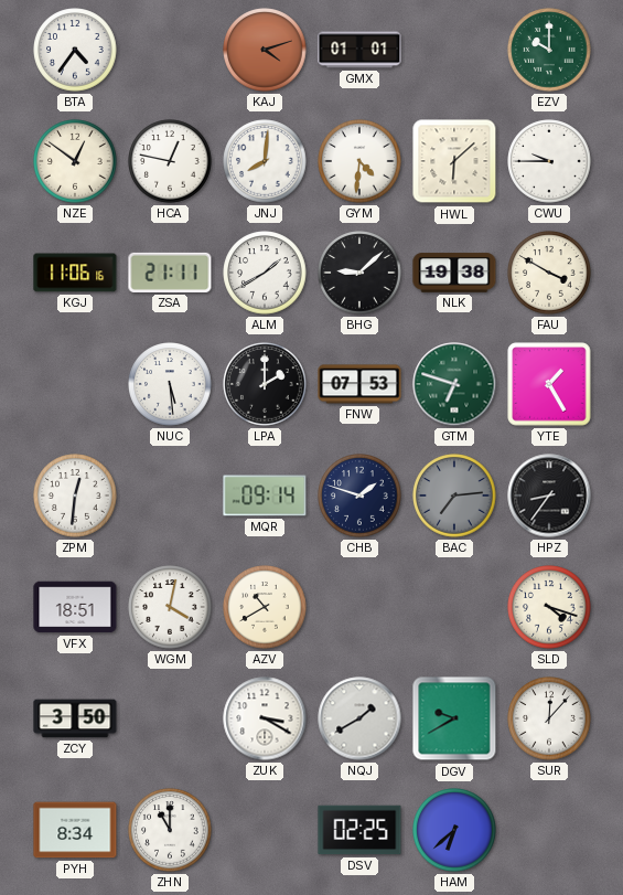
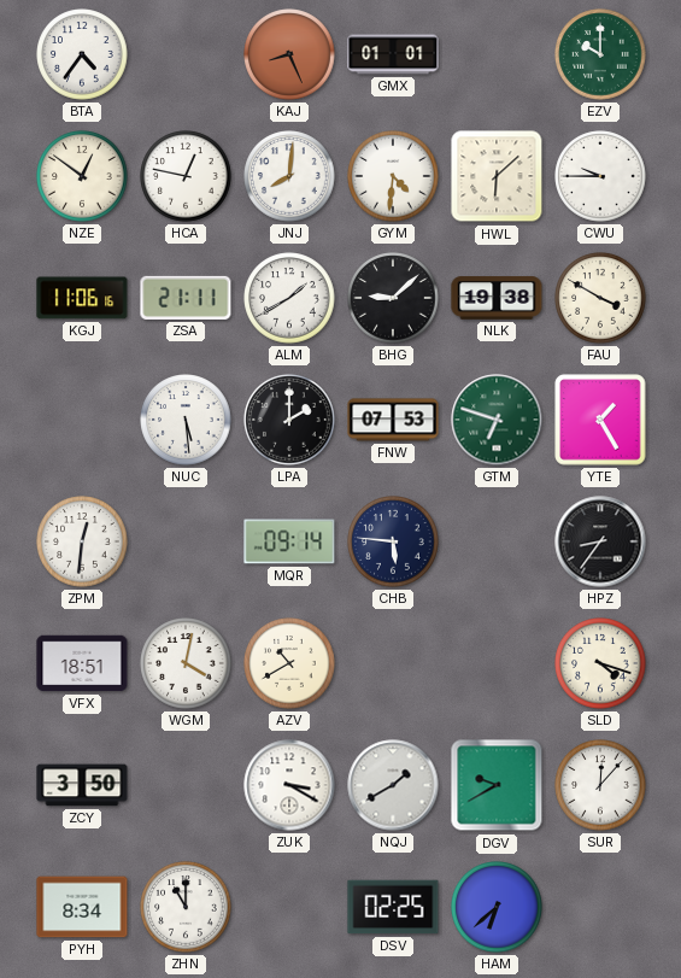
KAJ: 4:12 -> 8:26 (289, 54)
CHB: 1:48 -> 5:46 (393, 541)
BAC: 7:14 -> none (454, 496)
